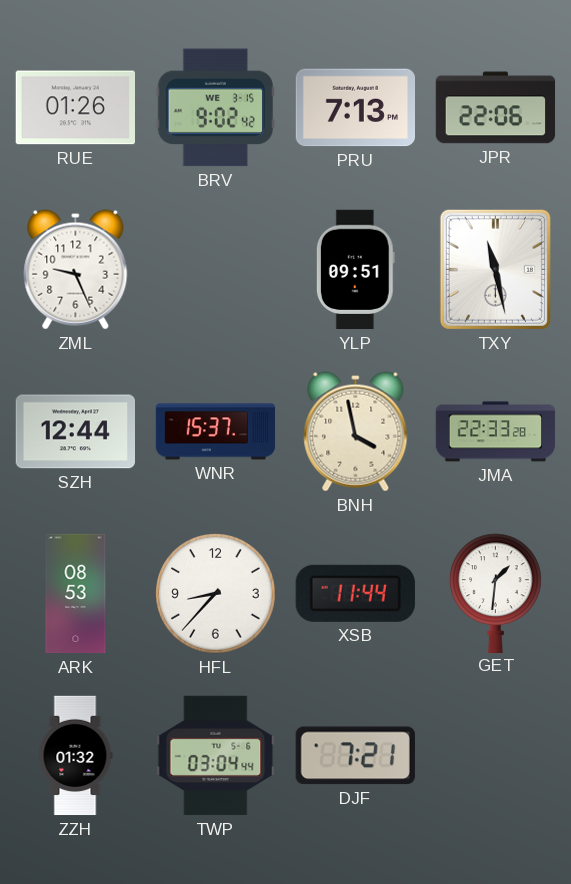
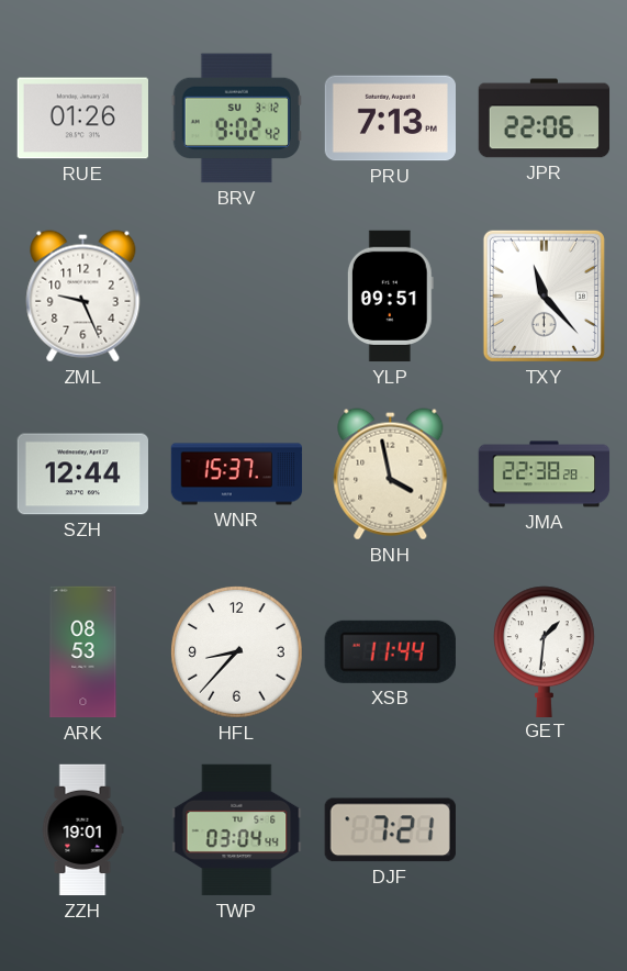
BRV date: WE 3-15 -> SU 3-12 (236, 119)
TXY: 11:28 -> 11:23 (544, 295)
JMA: 22:33 -> 22:38 (545, 475)
ZZH: 01:32 -> 19:01 (82, 830)
